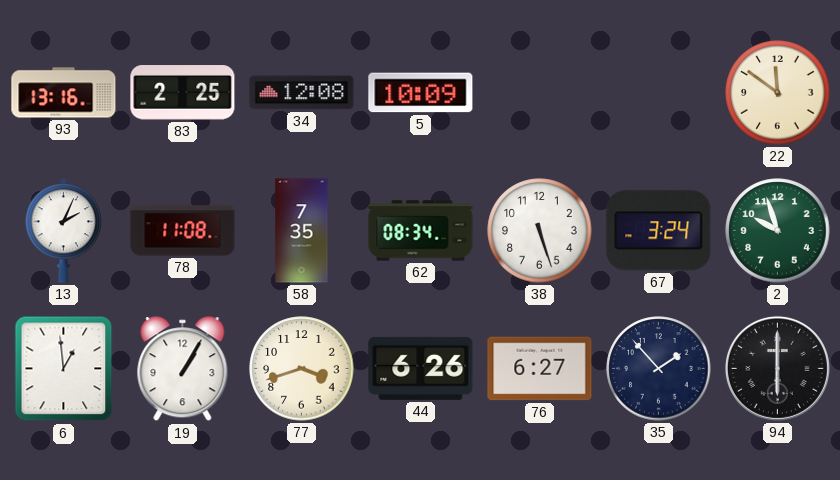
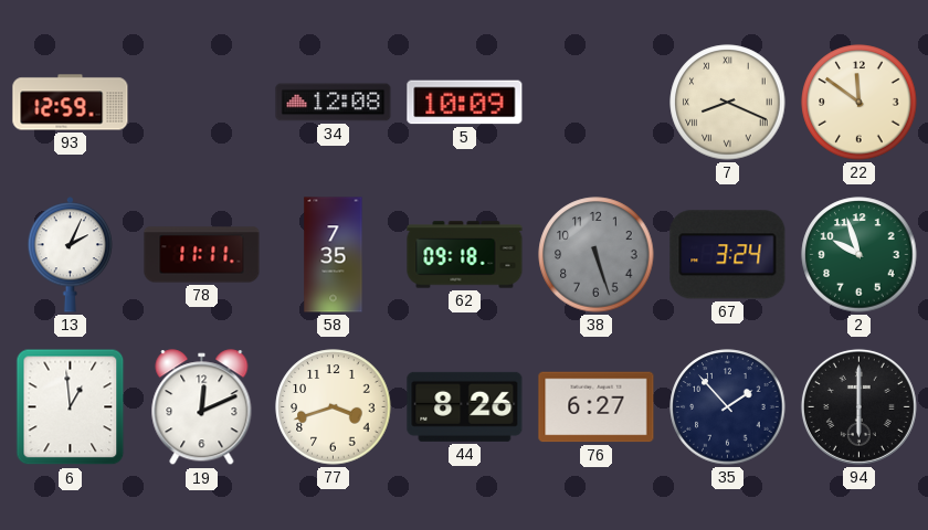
93: 13:16 -> 12:59 (71, 103)
83: 2:25 -> none (183, 93)
7: none -> 8:19 (728, 103)
78: 11:08 -> 11:11 (202, 255)
62: 08:34 -> 09:18 (465, 255)
38 dial: white -> grey (597, 255)
19: 1:05 -> 12:11 (202, 407)
44: 6:26 -> 8:26 (465, 406)
